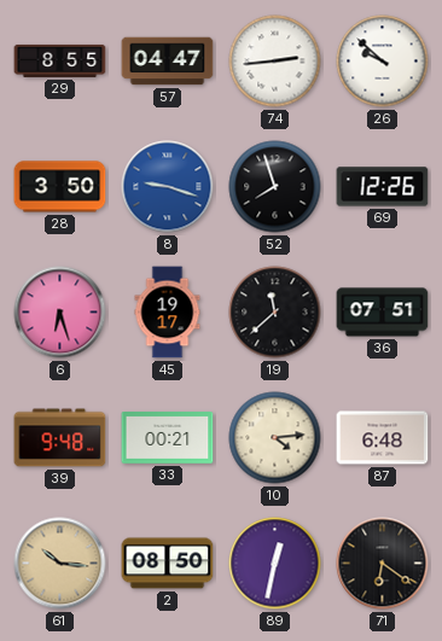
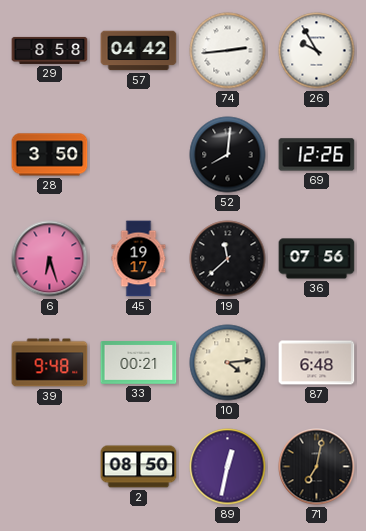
29: 8:55 -> 8:58 (50, 50)
57: 04:47 -> 04:42 (139, 51)
26: 9:52 -> 9:55 (317, 51)
8: 9:18 -> none (168, 187)
52: 7:57 -> 8:01 (228, 155)
36: 07:51 -> 07:56 (317, 259)
61: 10:16 -> none (60, 564)
71: 6:21 -> 7:02 (317, 467)
